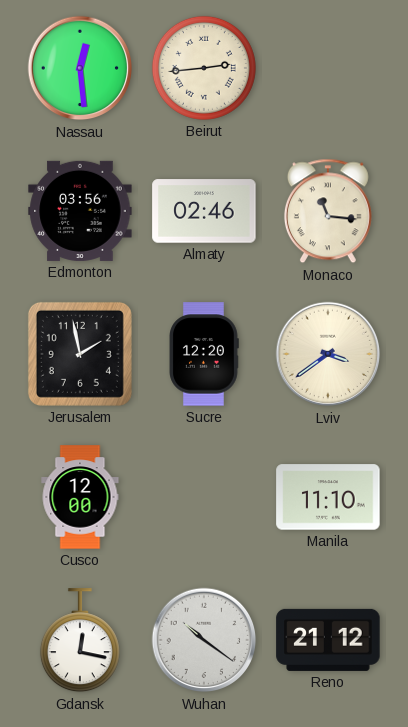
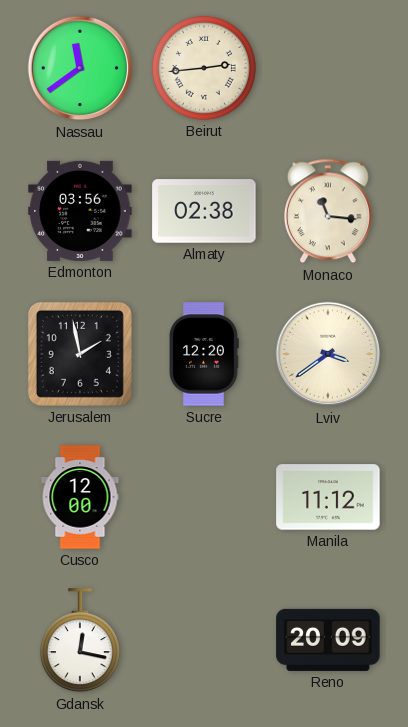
Nassau: 12:29 -> 11:39 (80, 68)
Almaty: 02:46 -> 02:38 (204, 211)
Manila: 11:10 -> 11:12 (328, 497)
Wuhan: 10:21 -> none (204, 640)
Reno: 21:12 -> 20:09 (328, 640)
